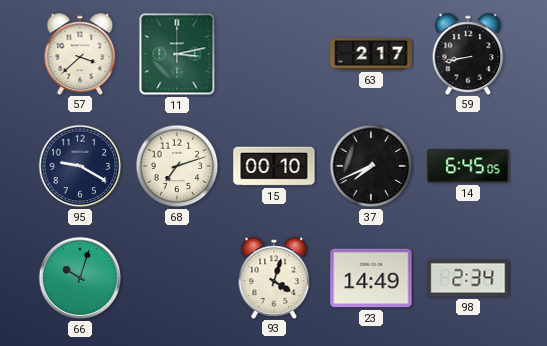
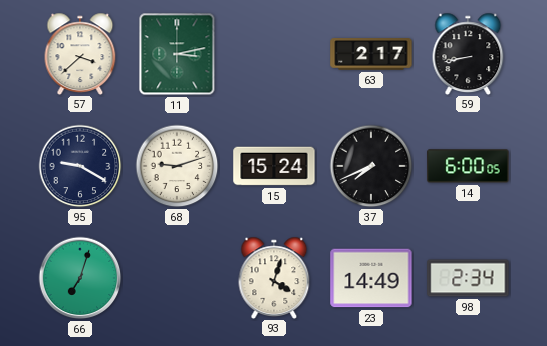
68: 7:12 -> 9:12 (177, 166)
15: 00:10 -> 15:24 (274, 166)
14: 6:45 -> 6:00 (468, 166)
66: 10:03 -> 7:03 (80, 278)
